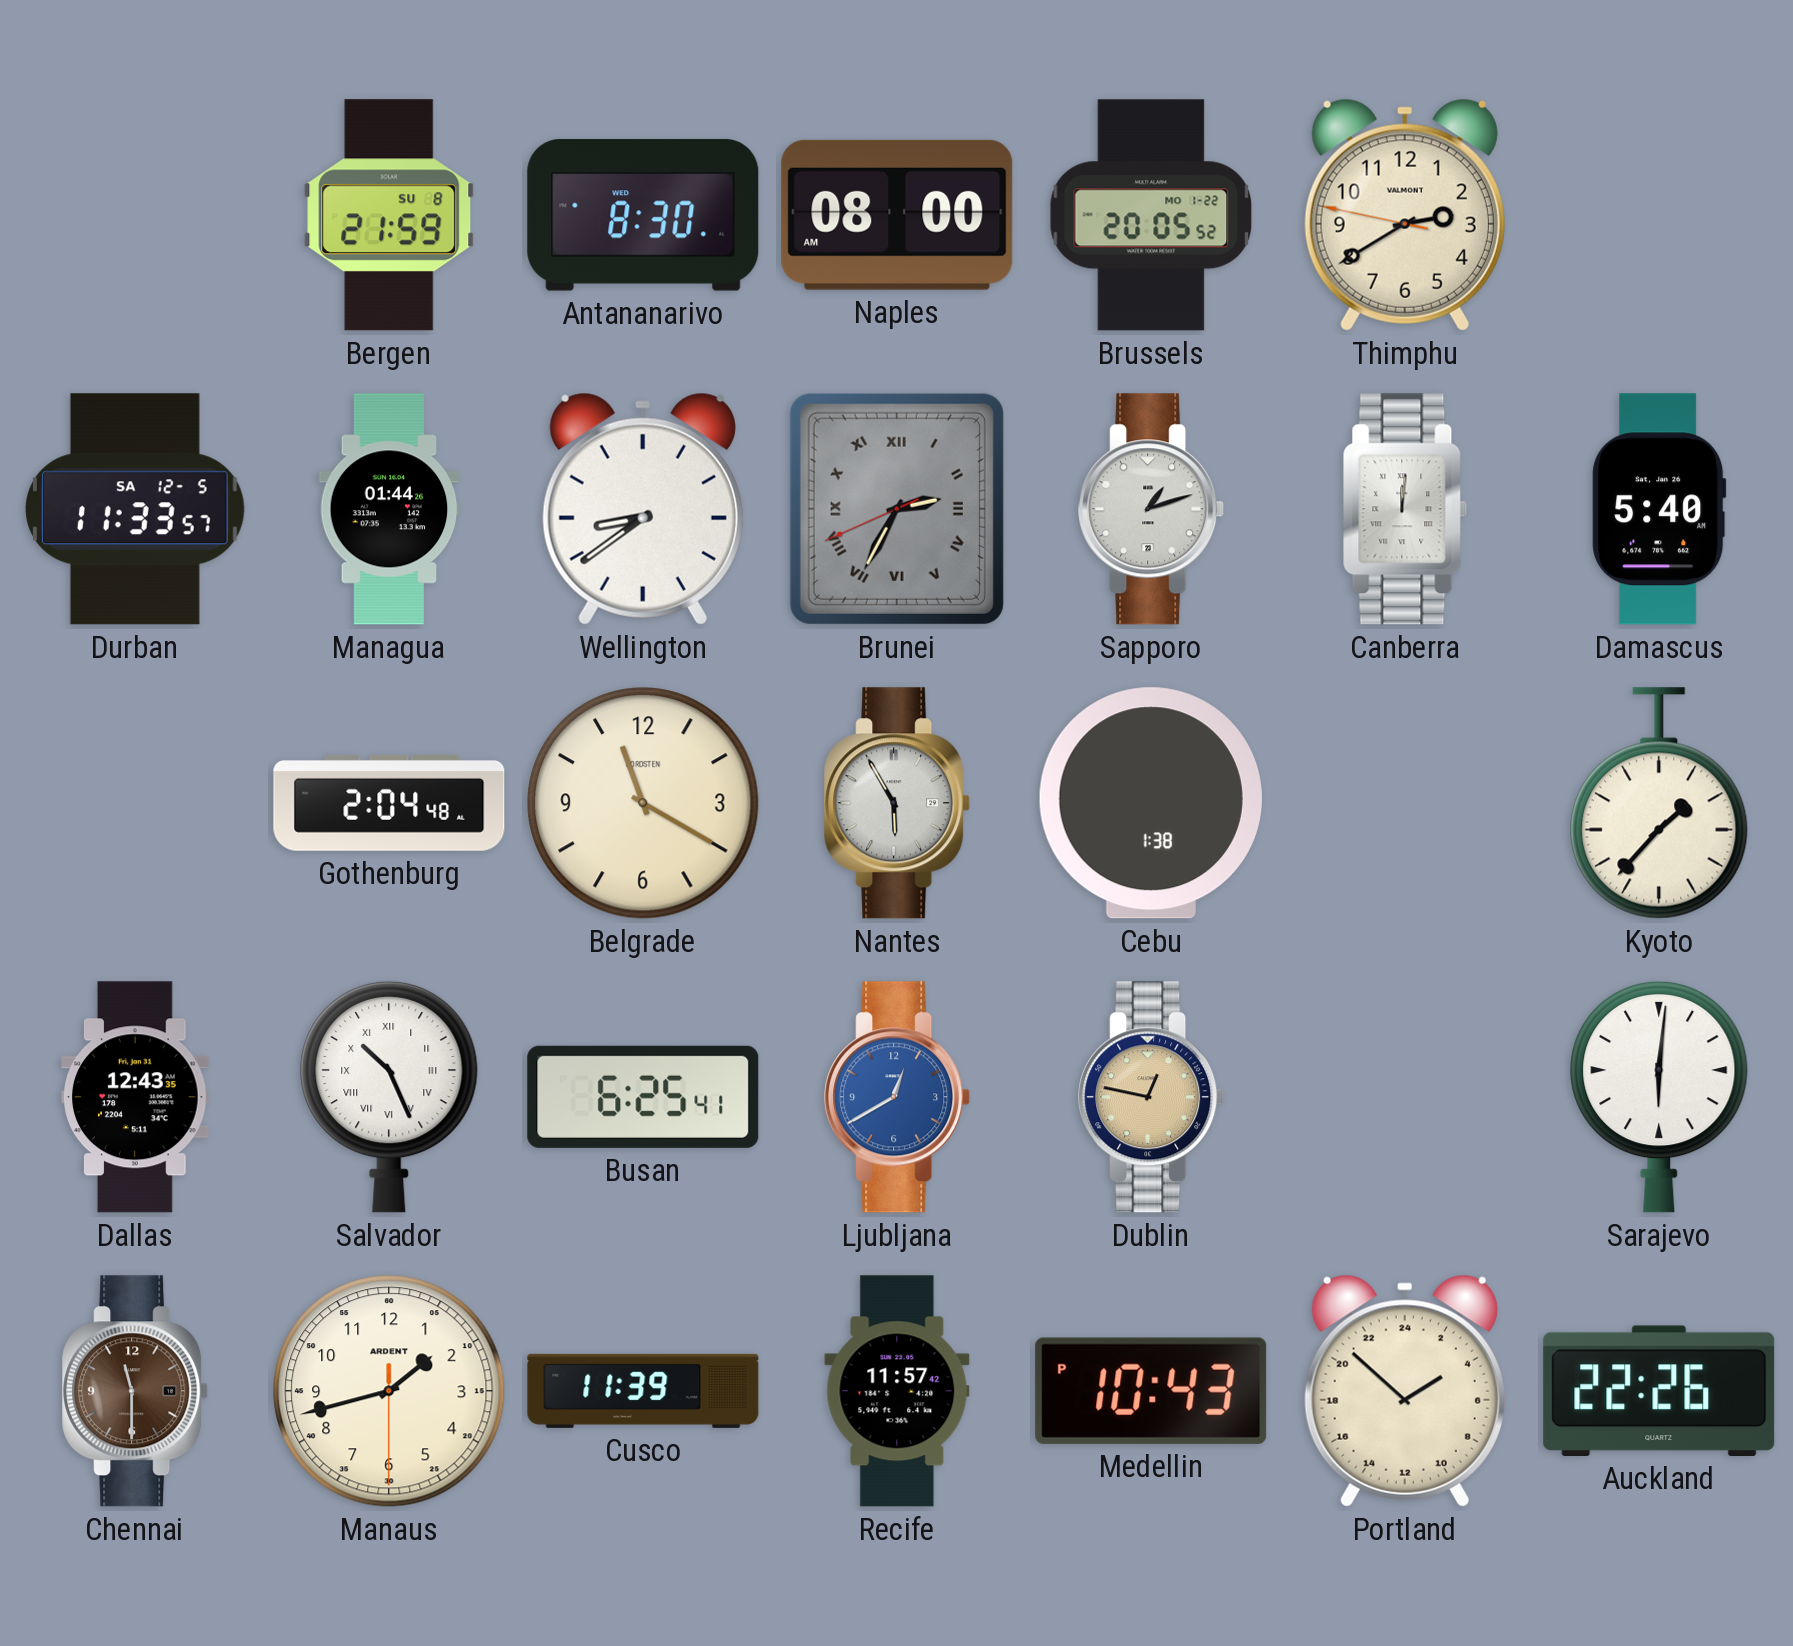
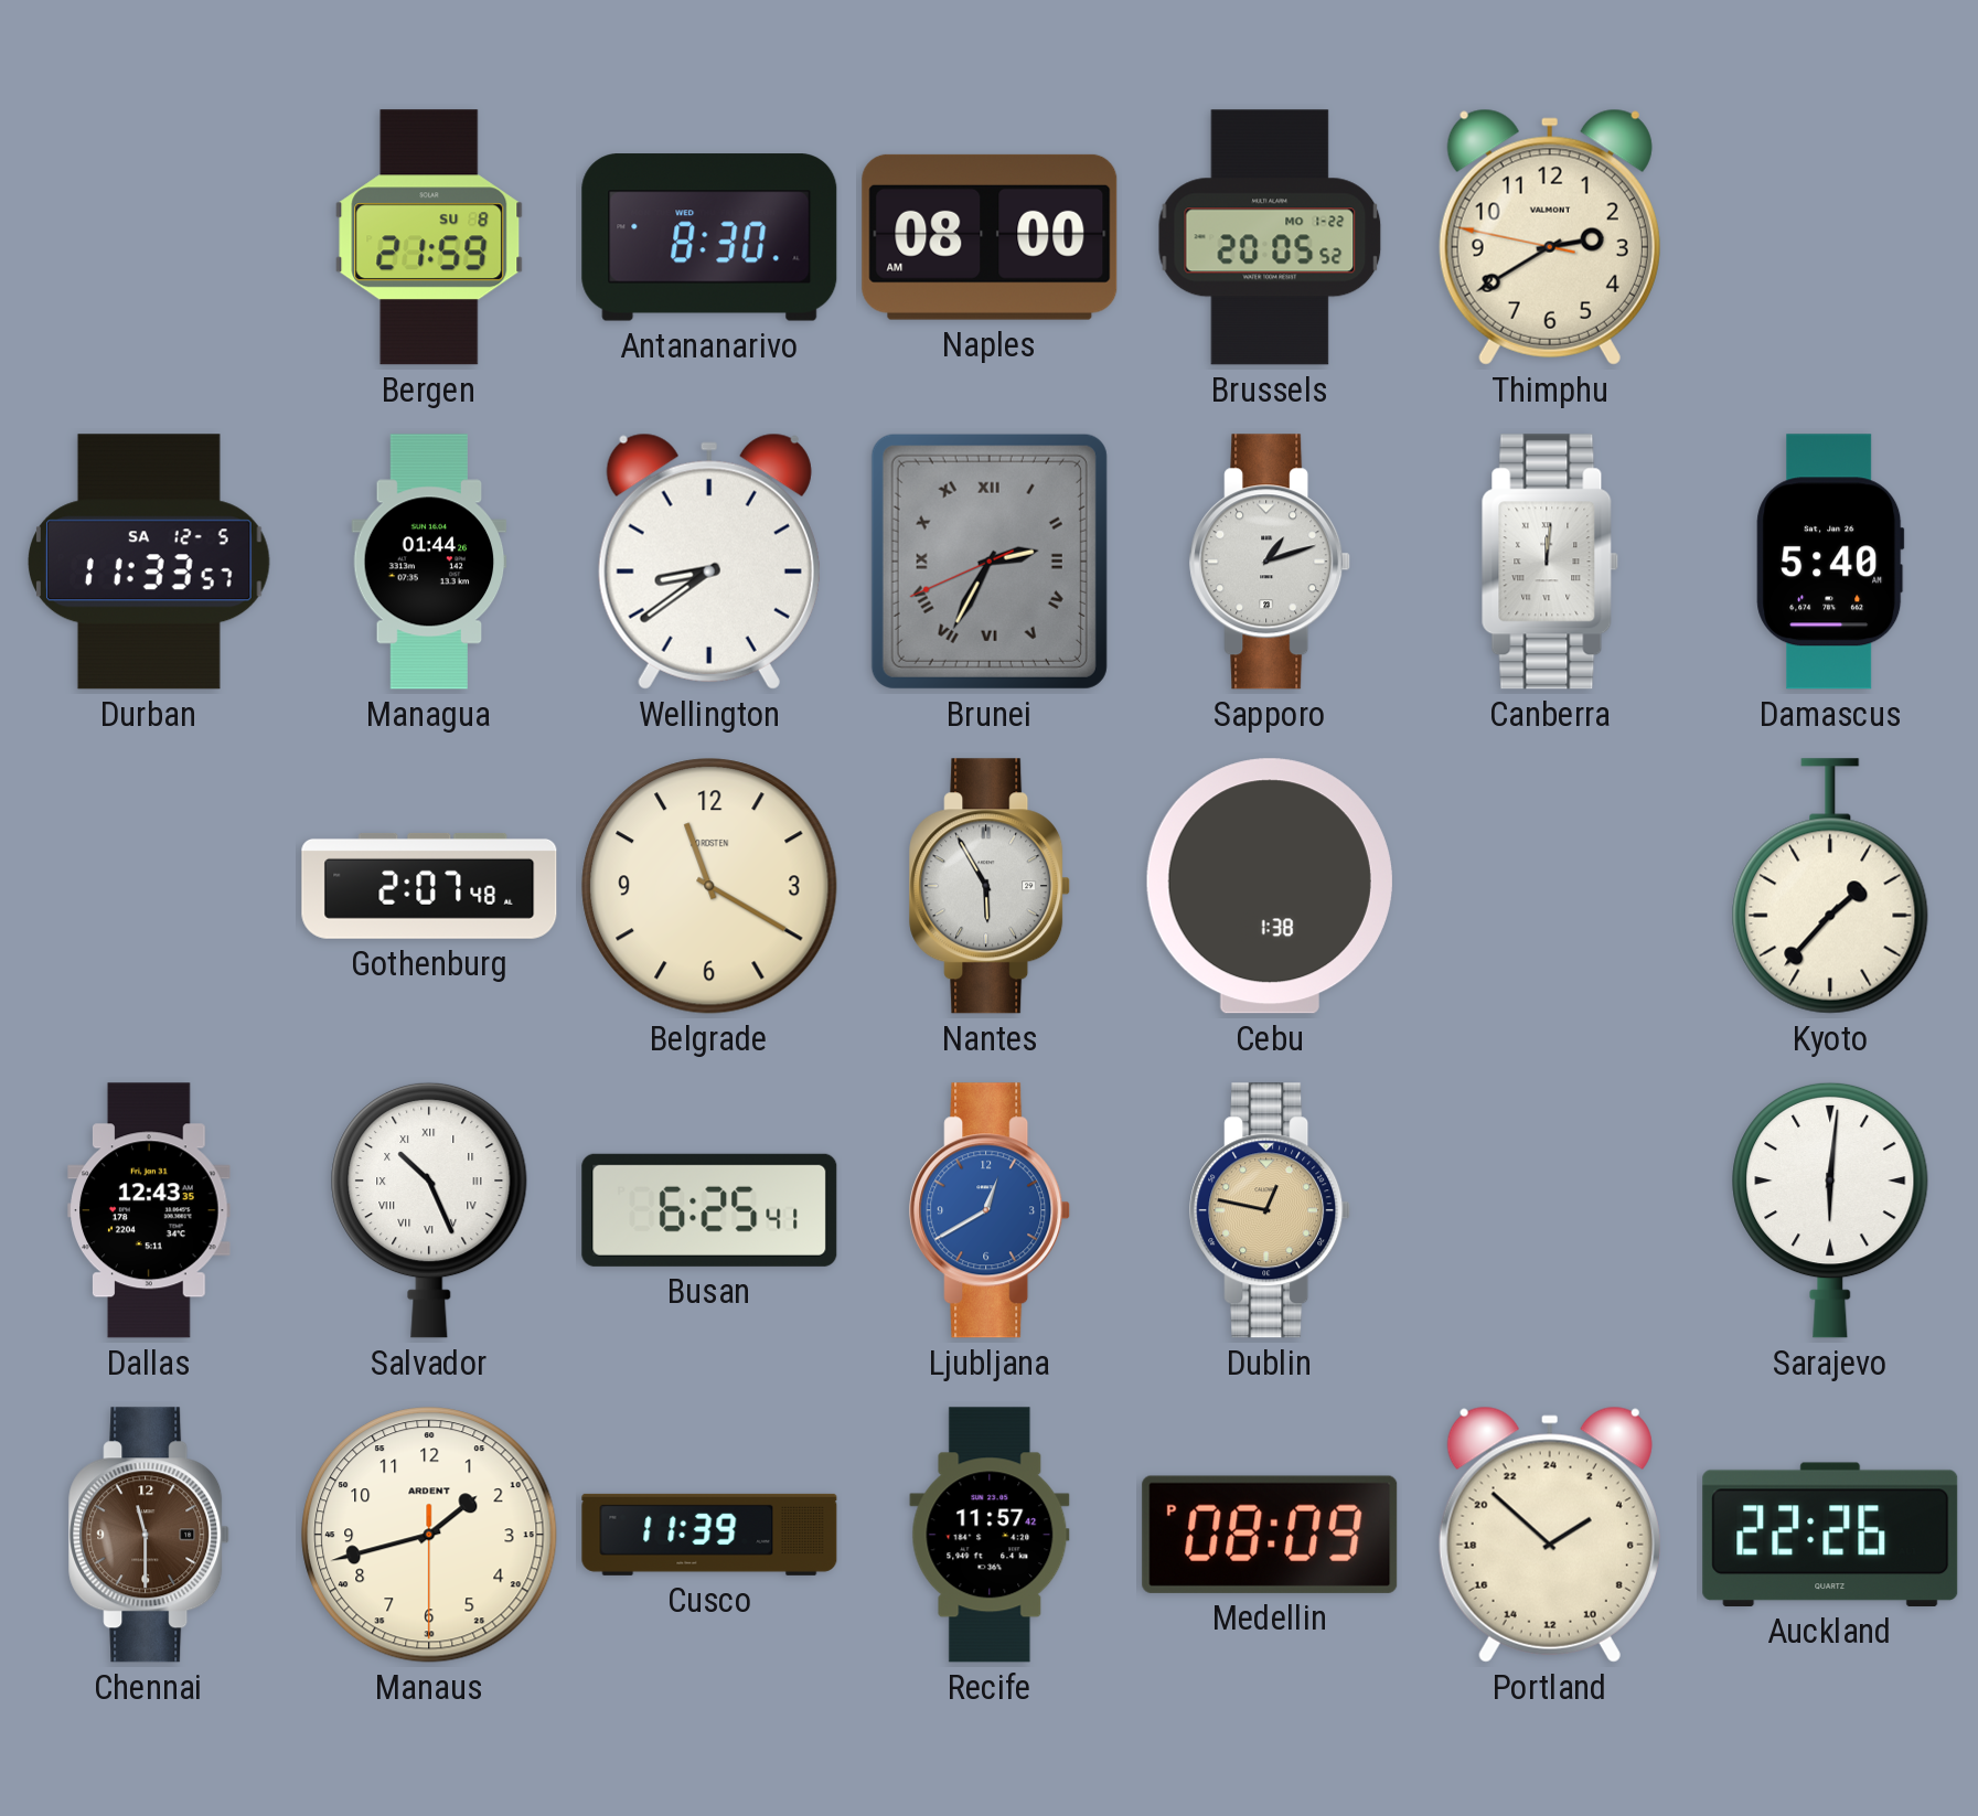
Gothenburg: 2:04 -> 2:07 (429, 886)
Medellin: 10:43 -> 08:09 (1270, 1535)
